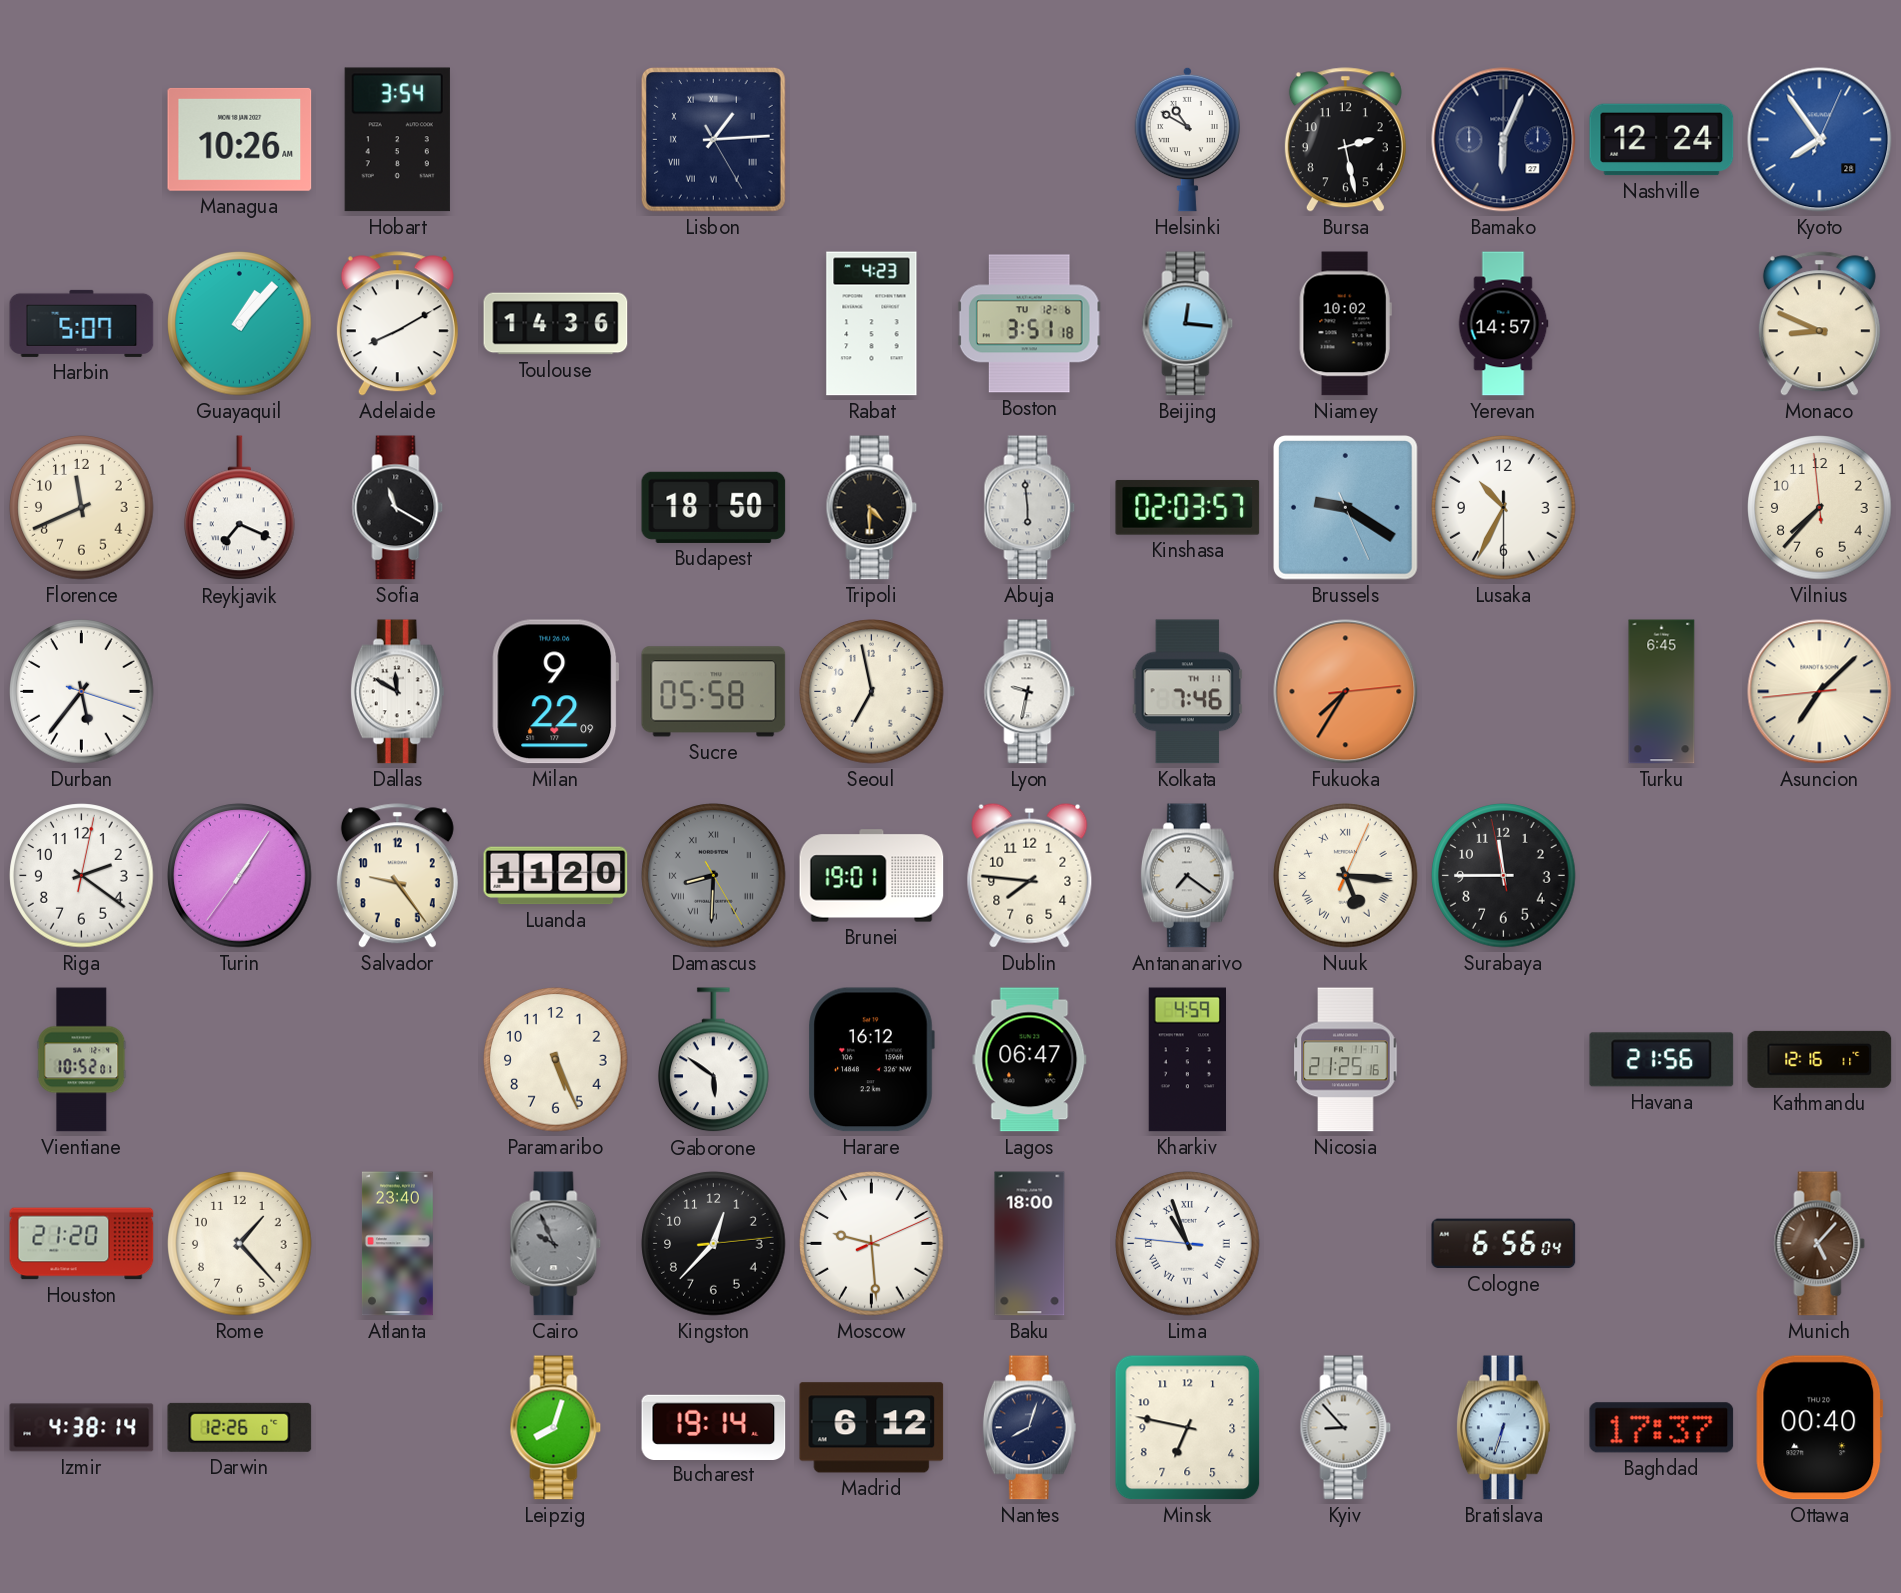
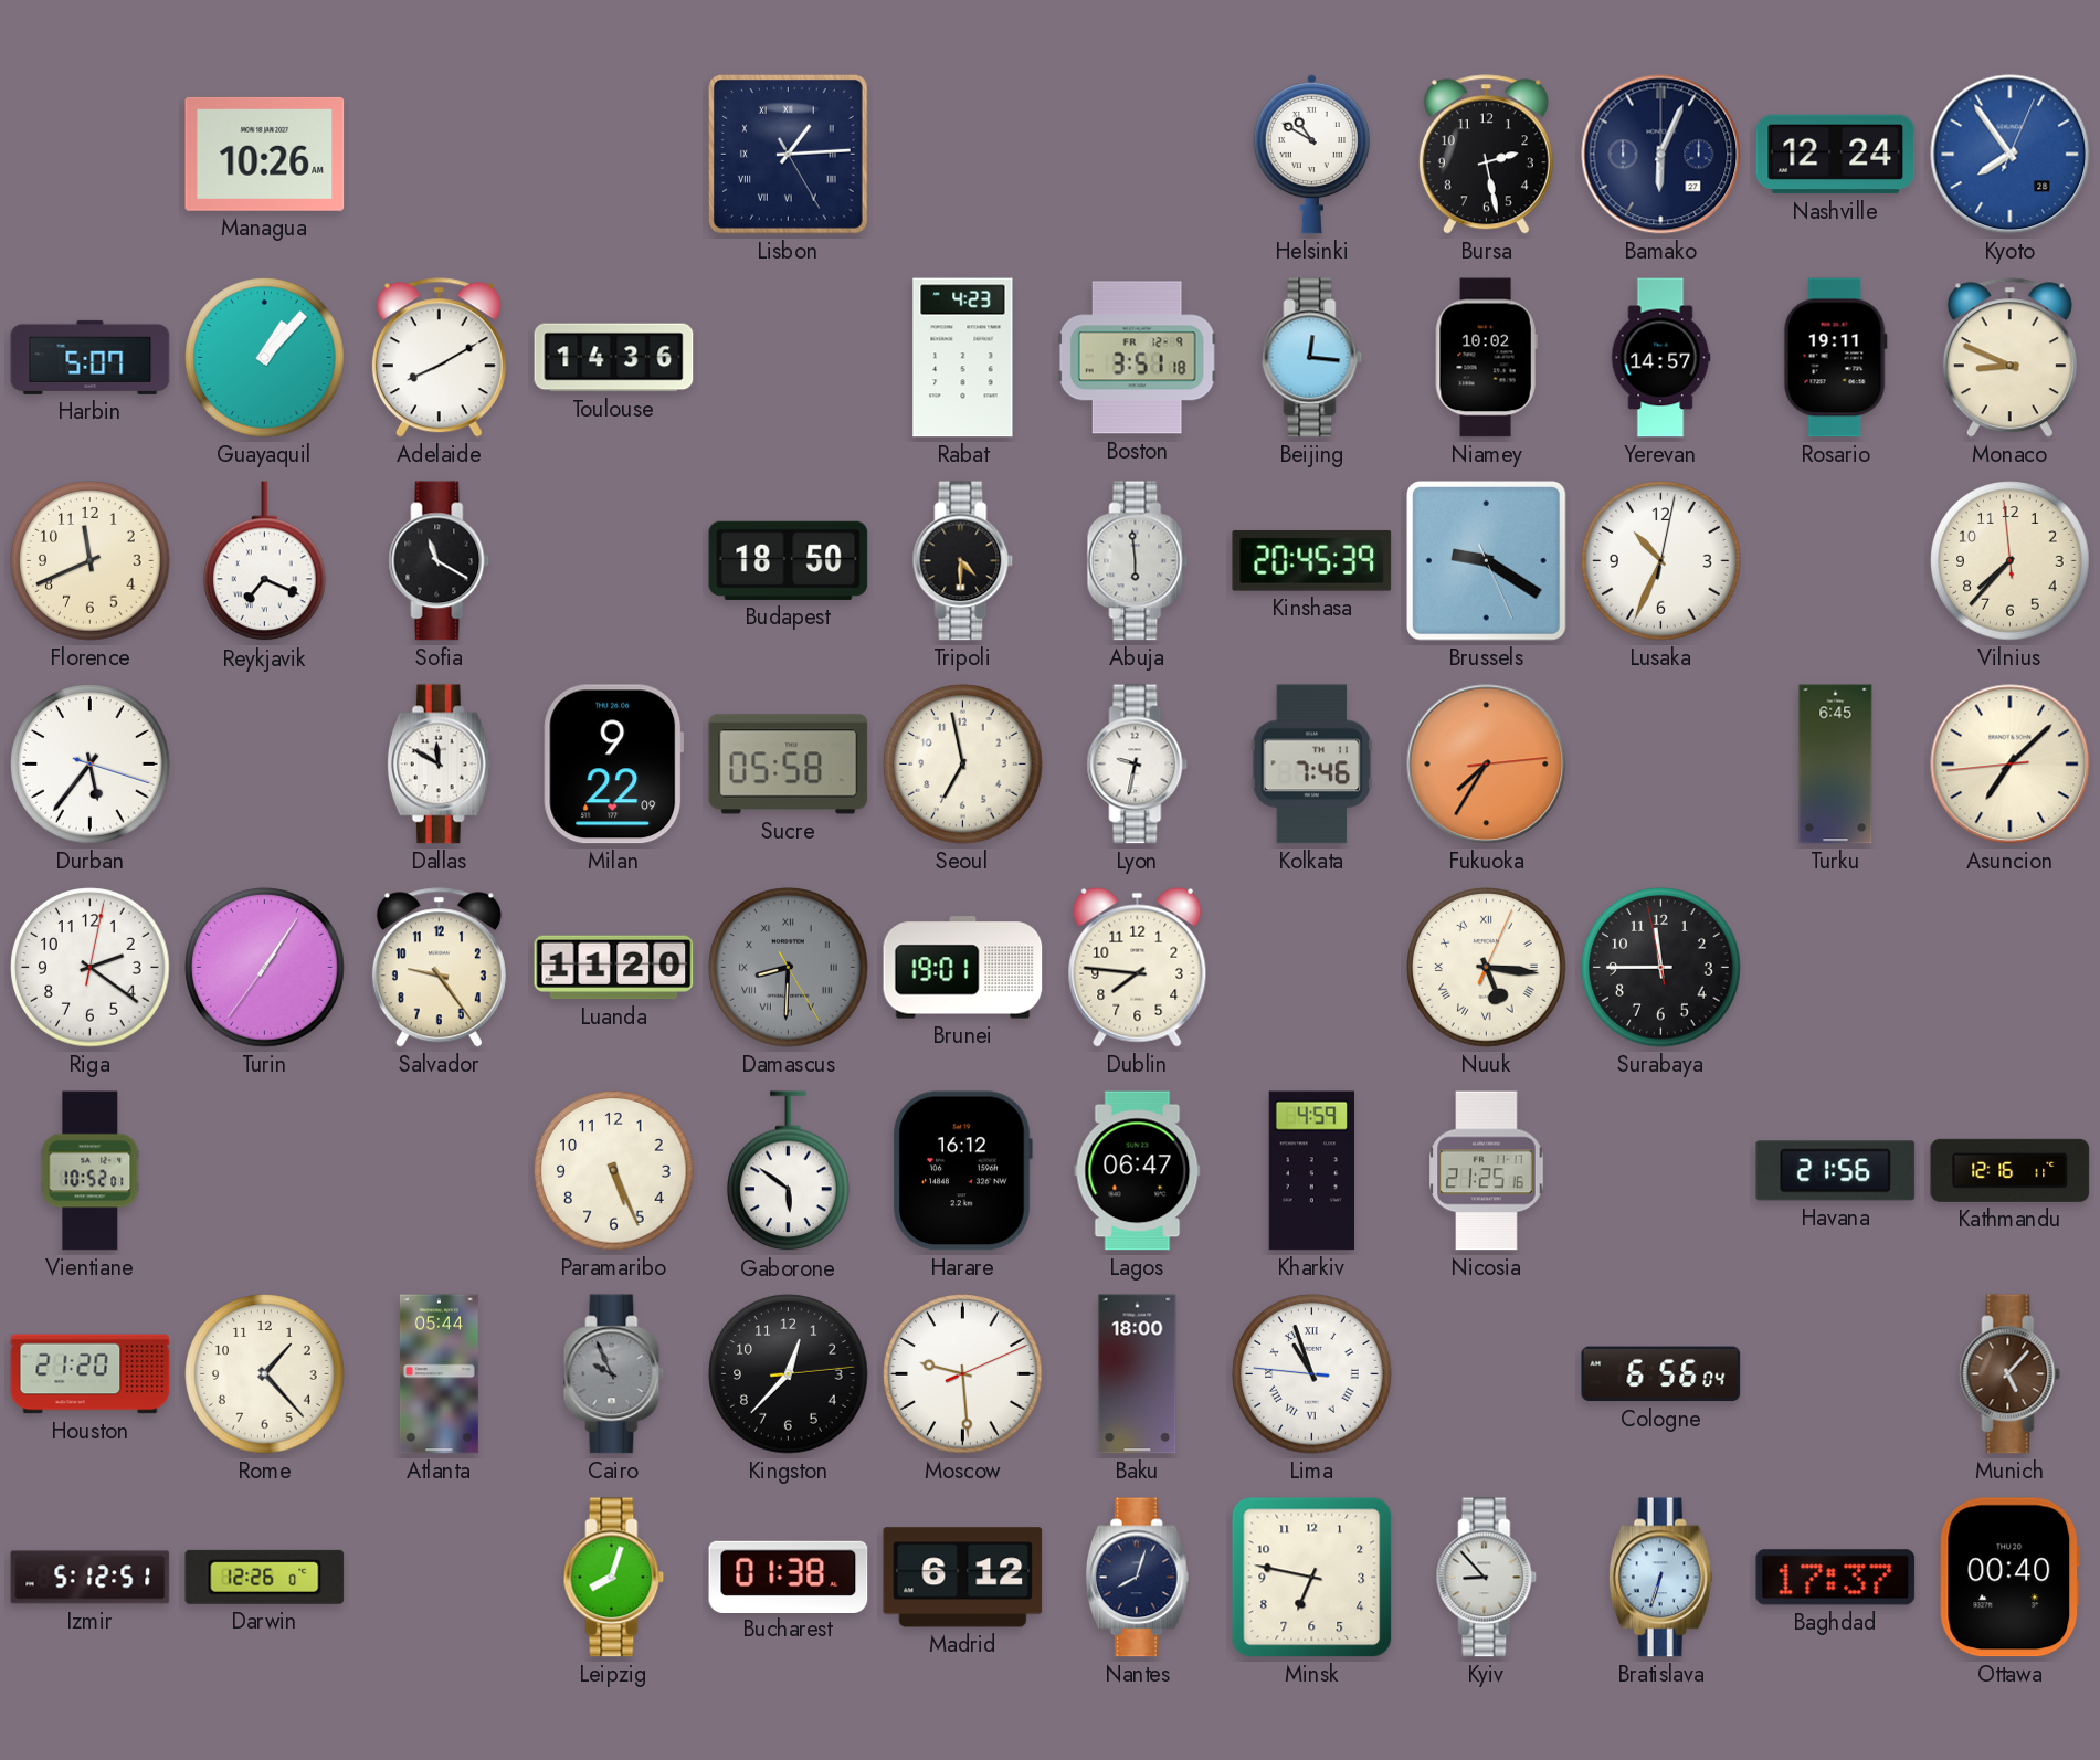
Hobart: 3:54 -> none (397, 140)
Boston date: TU 12-6 -> FR 12-9 (1137, 358)
Rosario: none -> 19:11 (1835, 358)
Kinshasa: 02:03 -> 20:45 (1312, 560)
Lusaka: 10:34:30 -> 10:34:02 (1661, 561)
Antananarivo: 7:21 -> none (1187, 876)
Atlanta: 23:40 -> 05:44 (439, 1374)
Izmir: 4:38 -> 5:12 (91, 1578)
Bucharest: 19:14 -> 01:38 (789, 1577)
